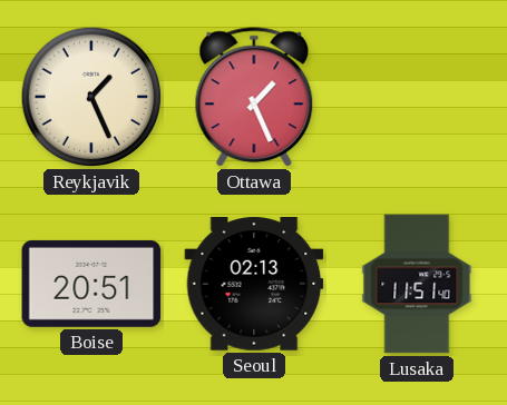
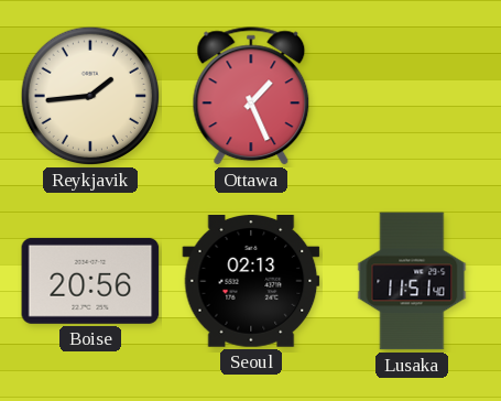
Reykjavik: 1:26 -> 1:44 (90, 96)
Boise: 20:51 -> 20:56 (90, 281)
